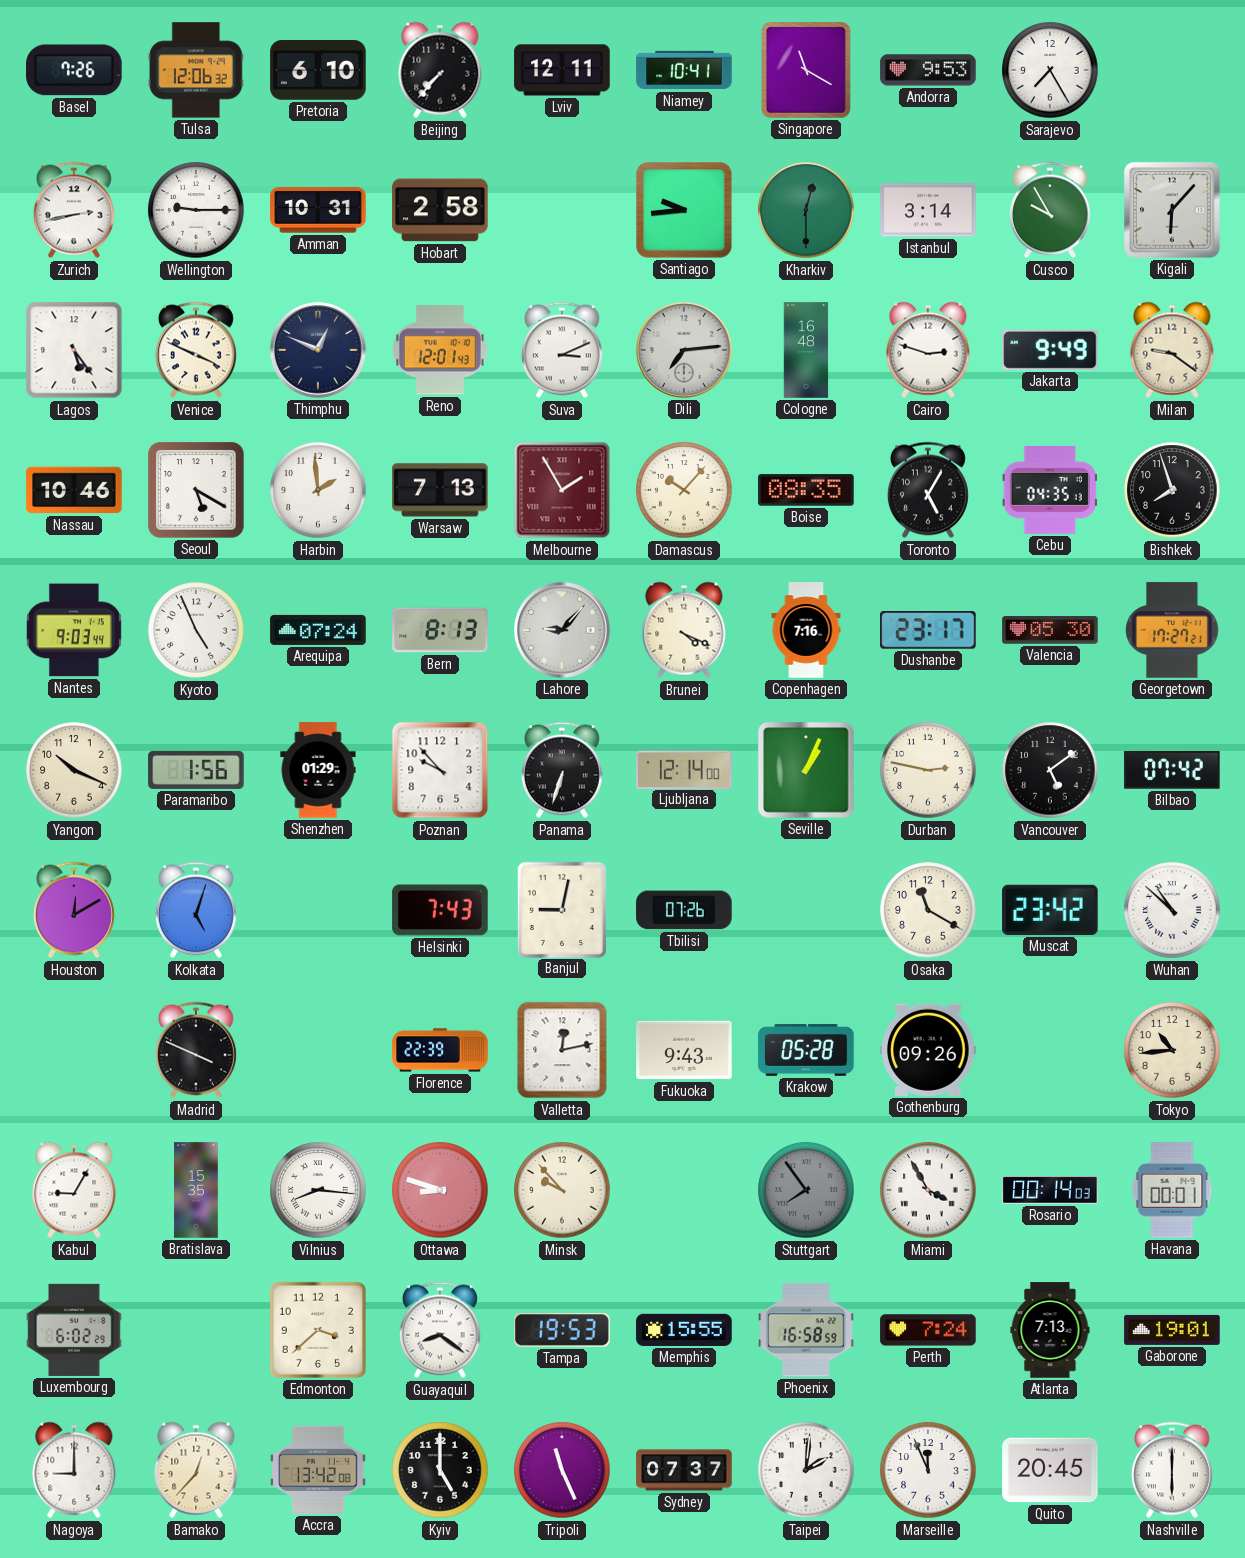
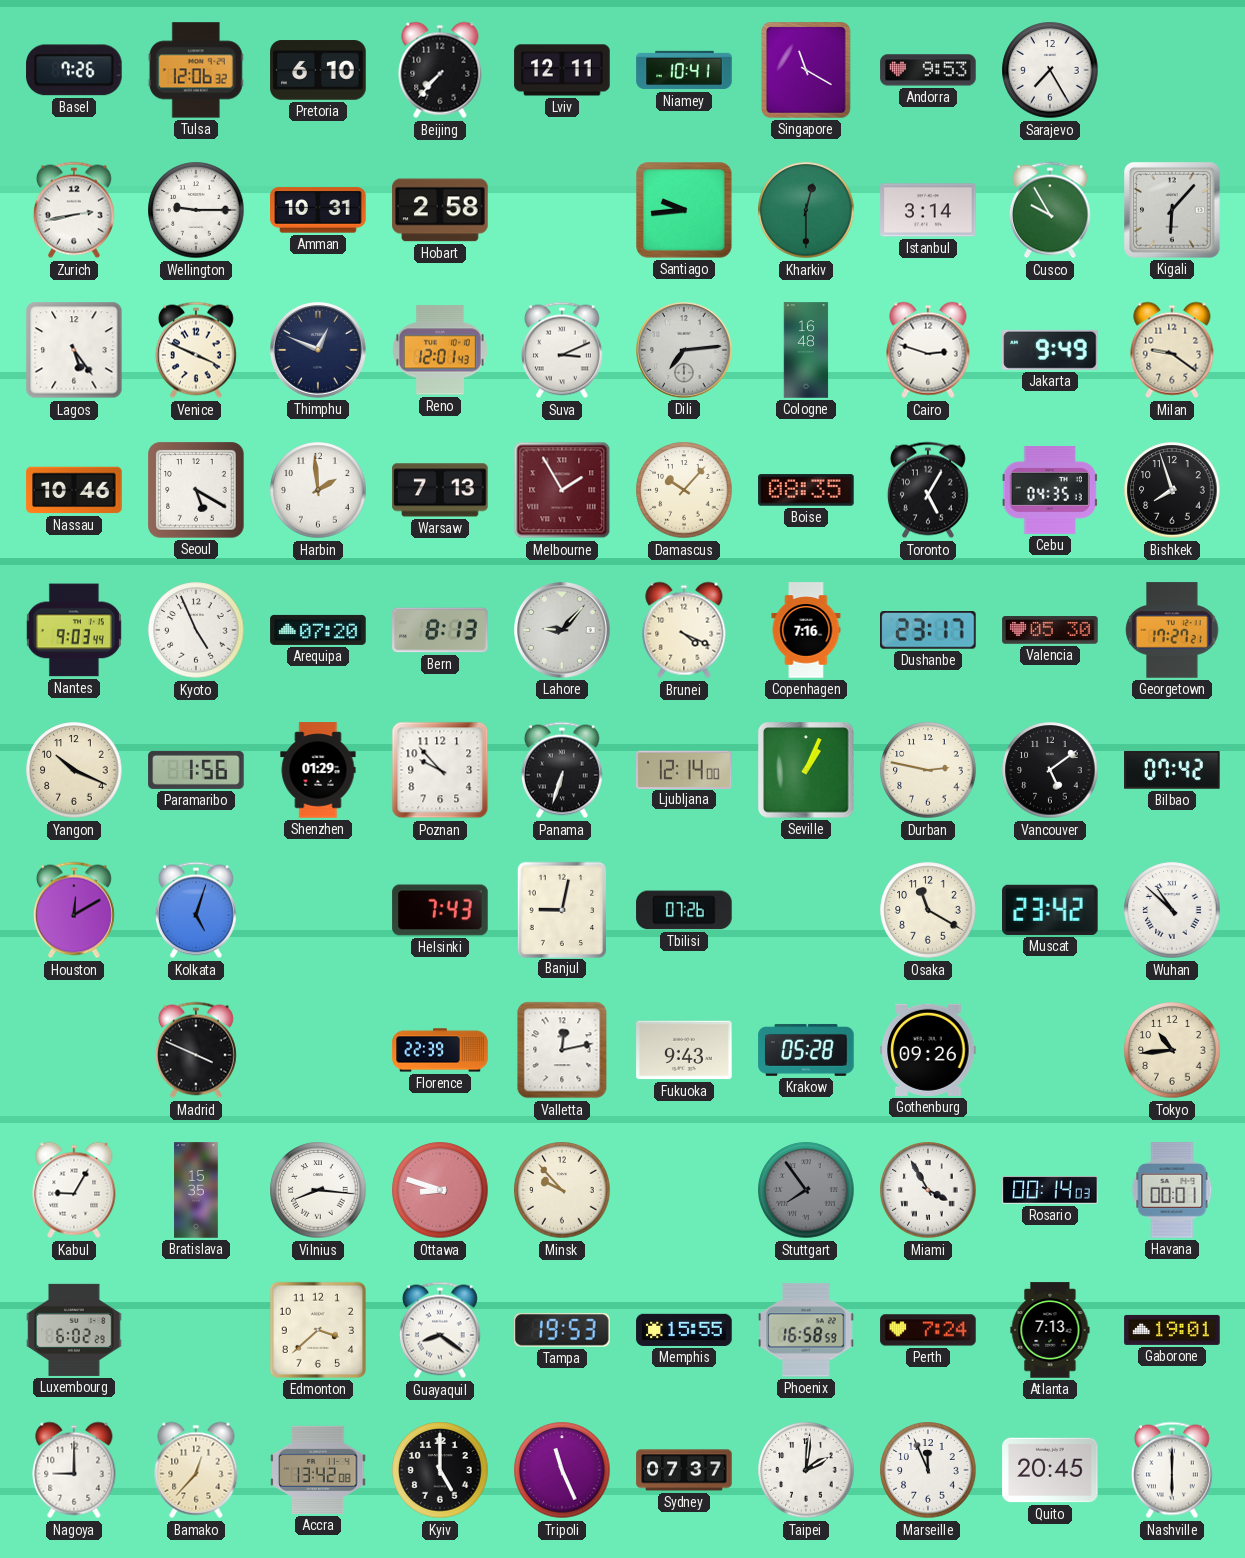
Arequipa: 07:24 -> 07:20 (318, 630)
